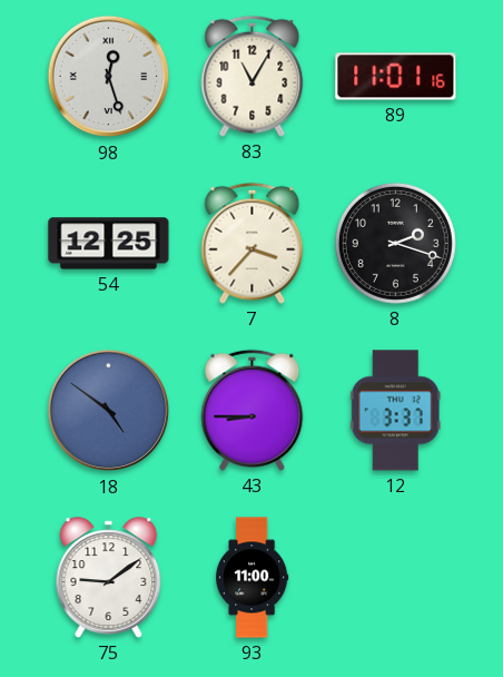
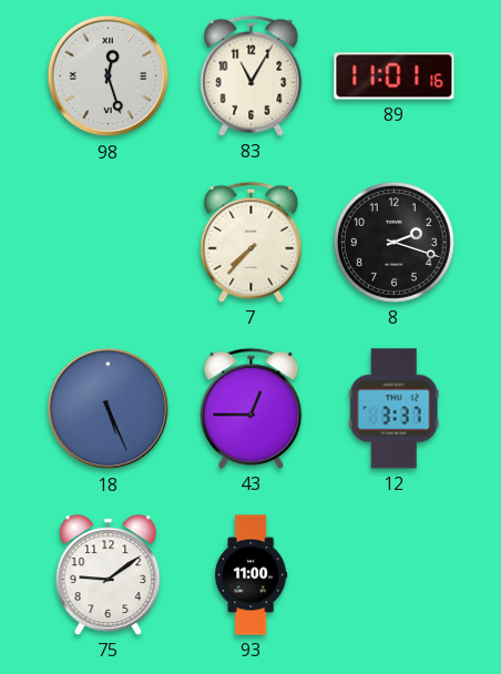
54: 12:25 -> none (109, 244)
7: 3:37 -> 7:37 (252, 242)
18: 4:51 -> 5:26 (109, 409)
43: 8:45 -> 12:45 (252, 408)
